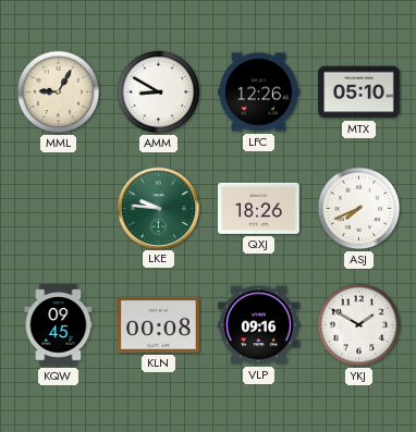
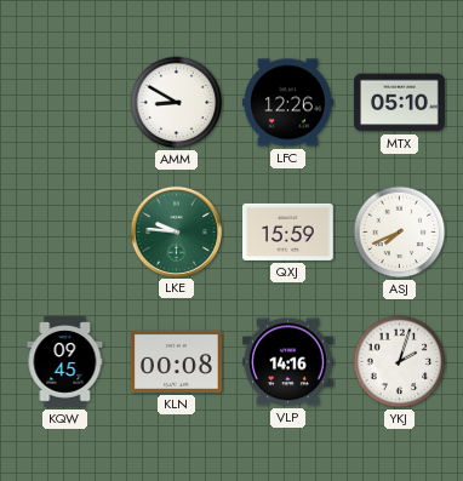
MML: 9:05 -> none (59, 92)
QXJ: 18:26 -> 15:59 (288, 231)
VLP: 09:16 -> 14:16 (288, 362)
YKJ: 1:50 -> 2:03 (400, 362)
